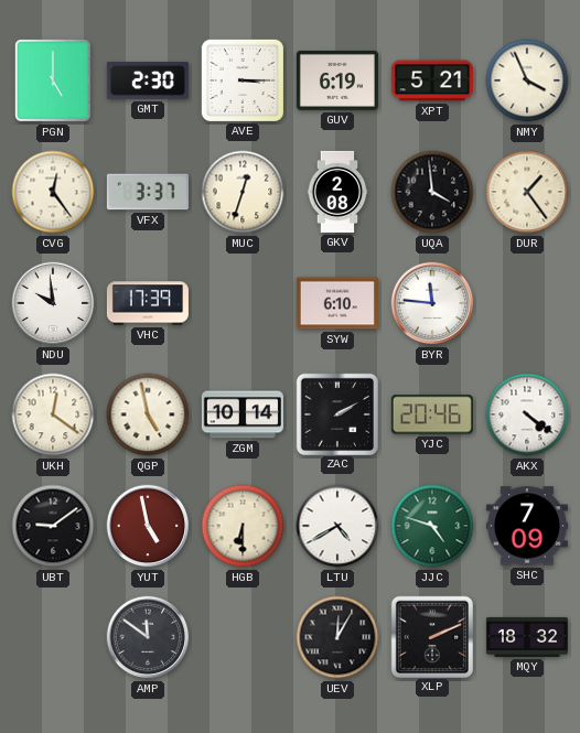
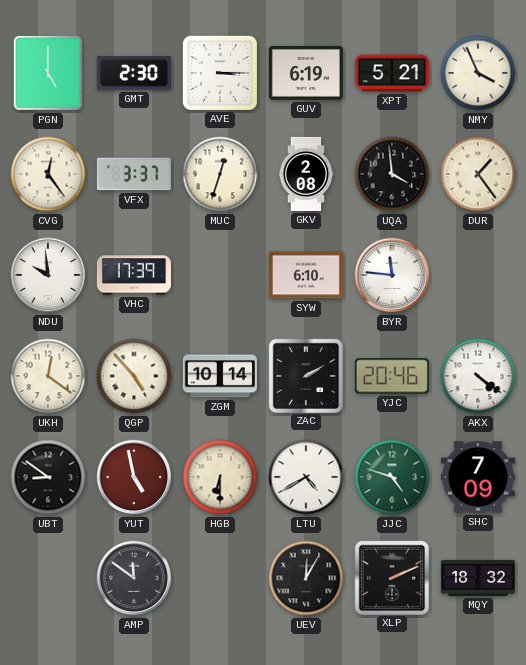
QGP: 4:58 -> 4:53 (134, 376)
UBT: 9:09 -> 8:51 (48, 477)
